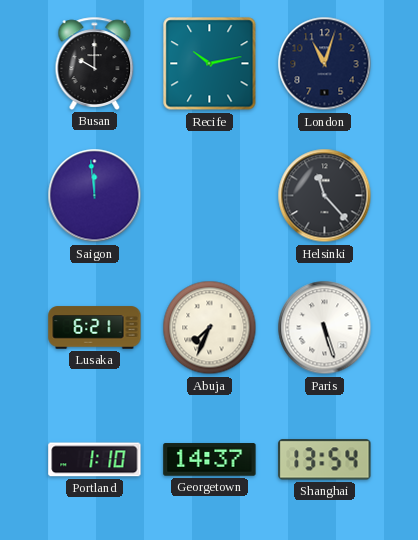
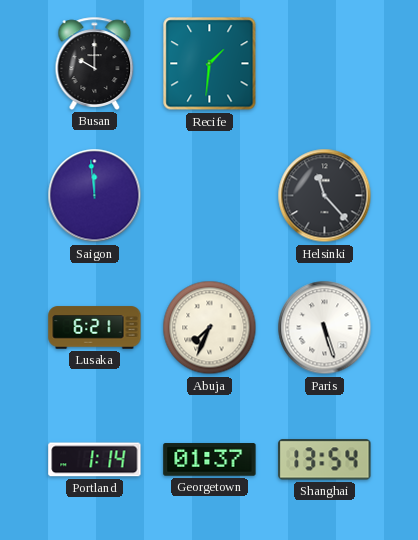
Recife: 10:13 -> 1:31 (210, 64)
London: 11:03 -> none (325, 64)
Portland: 1:10 -> 1:14 (95, 460)
Georgetown: 14:37 -> 01:37 (210, 460)
